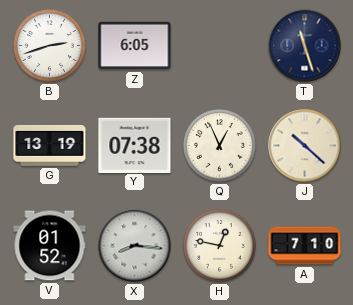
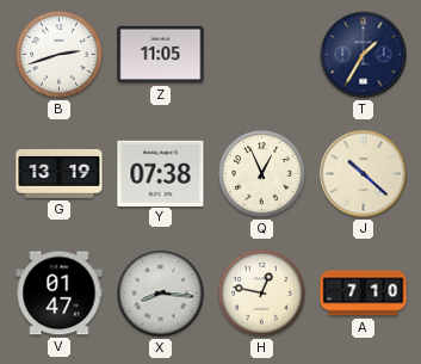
Z: 6:05 -> 11:05 (161, 55)
T: 11:27 -> 1:35 (364, 55)
V: 01:52 -> 01:47 (60, 294)
